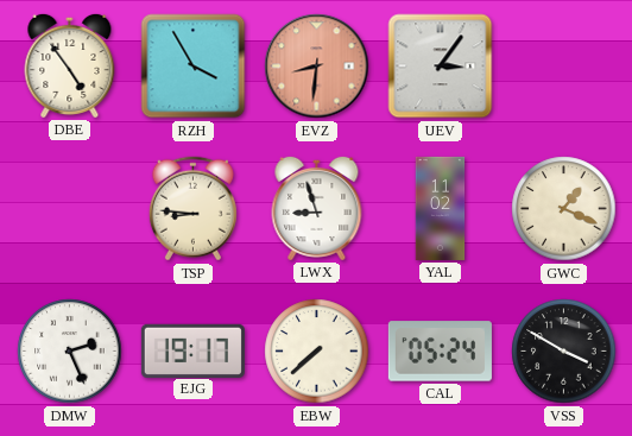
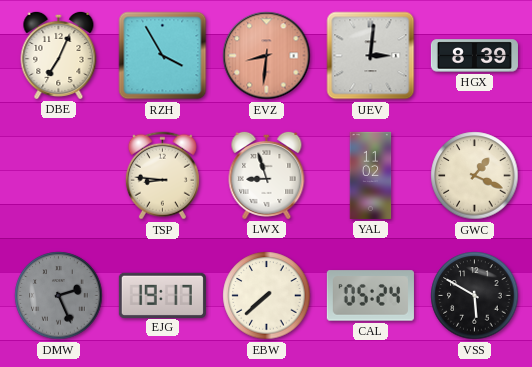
DBE: 4:54 -> 7:04 (59, 55)
UEV: 3:06 -> 3:01 (371, 56)
HGX: none -> 8:39 (474, 56)
DMW dial: white -> grey (59, 296)
VSS: 3:50 -> 5:50 (475, 296)
